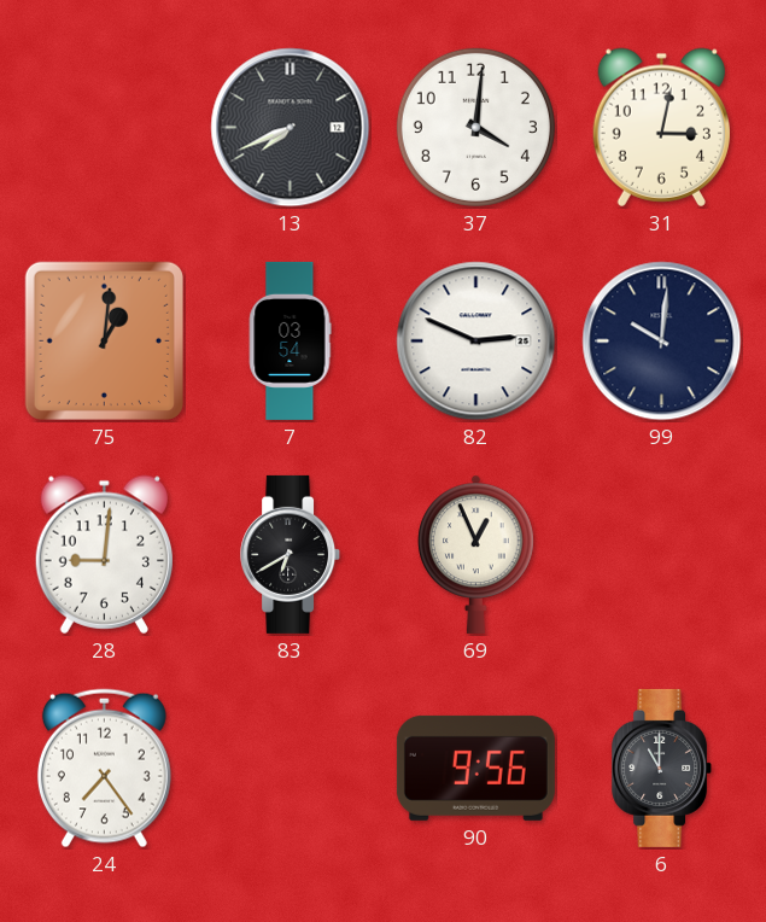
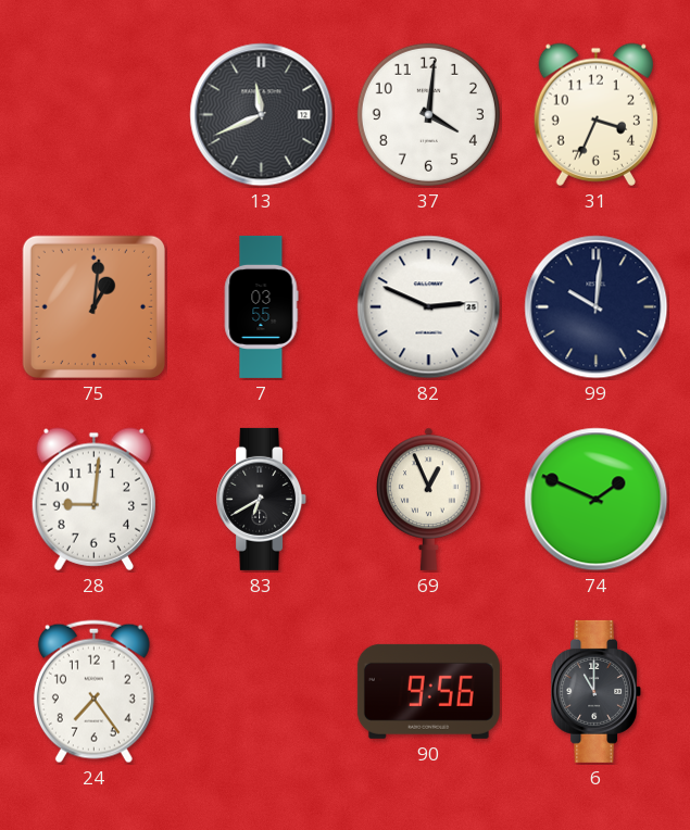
13: 7:41 -> 11:41 (262, 115)
31: 3:02 -> 3:34 (595, 114)
7: 03:54 -> 03:55 (261, 306)
74: none -> 1:49 (597, 500)
